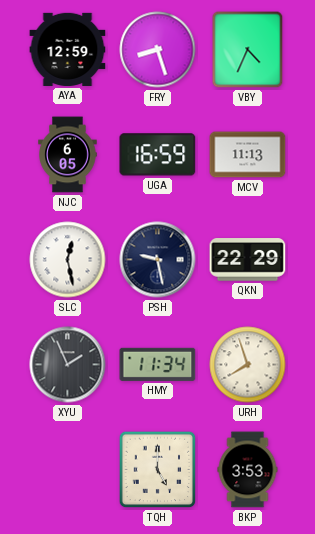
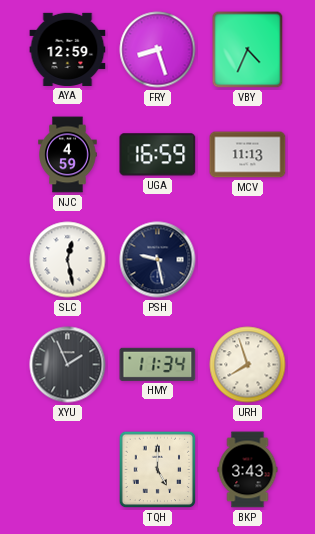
NJC: 6:05 -> 4:59 (68, 155)
QKN: 22:29 -> none (248, 260)
BKP: 3:53 -> 3:43 (248, 470)
